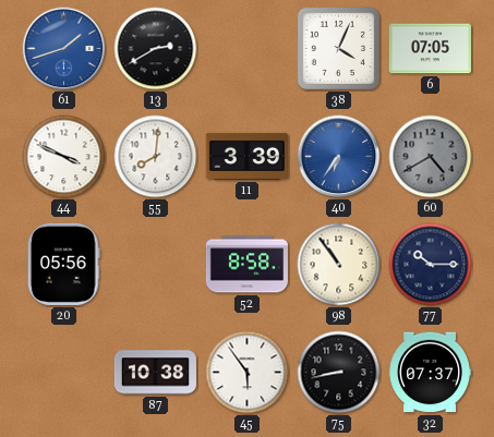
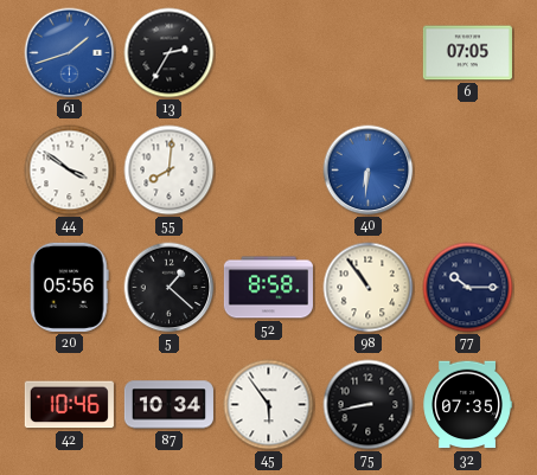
13: 2:40 -> 2:35 (170, 53)
38: 4:04 -> none (338, 48)
44: 3:49 -> 3:51 (70, 171)
11: 3:39 -> none (246, 156)
40: 6:36 -> 6:31 (369, 171)
60: 4:40 -> none (431, 157)
5: none -> 1:22 (170, 288)
42: none -> 10:46 (69, 405)
87: 10:38 -> 10:34 (168, 405)
32: 07:37 -> 07:35 (467, 405)
